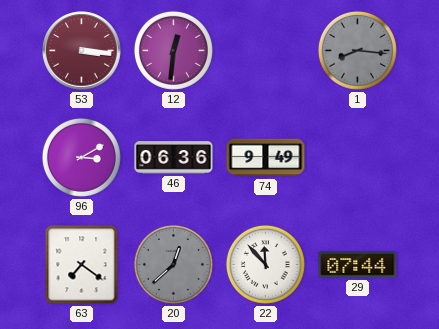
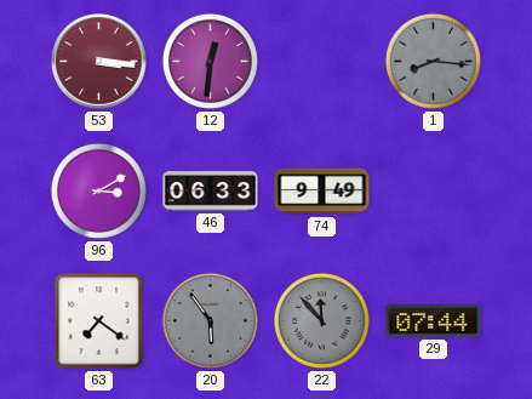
46: 06:36 -> 06:33 (211, 192)
20: 12:38 -> 5:54 (210, 320)
22 dial: white -> grey (321, 320)
